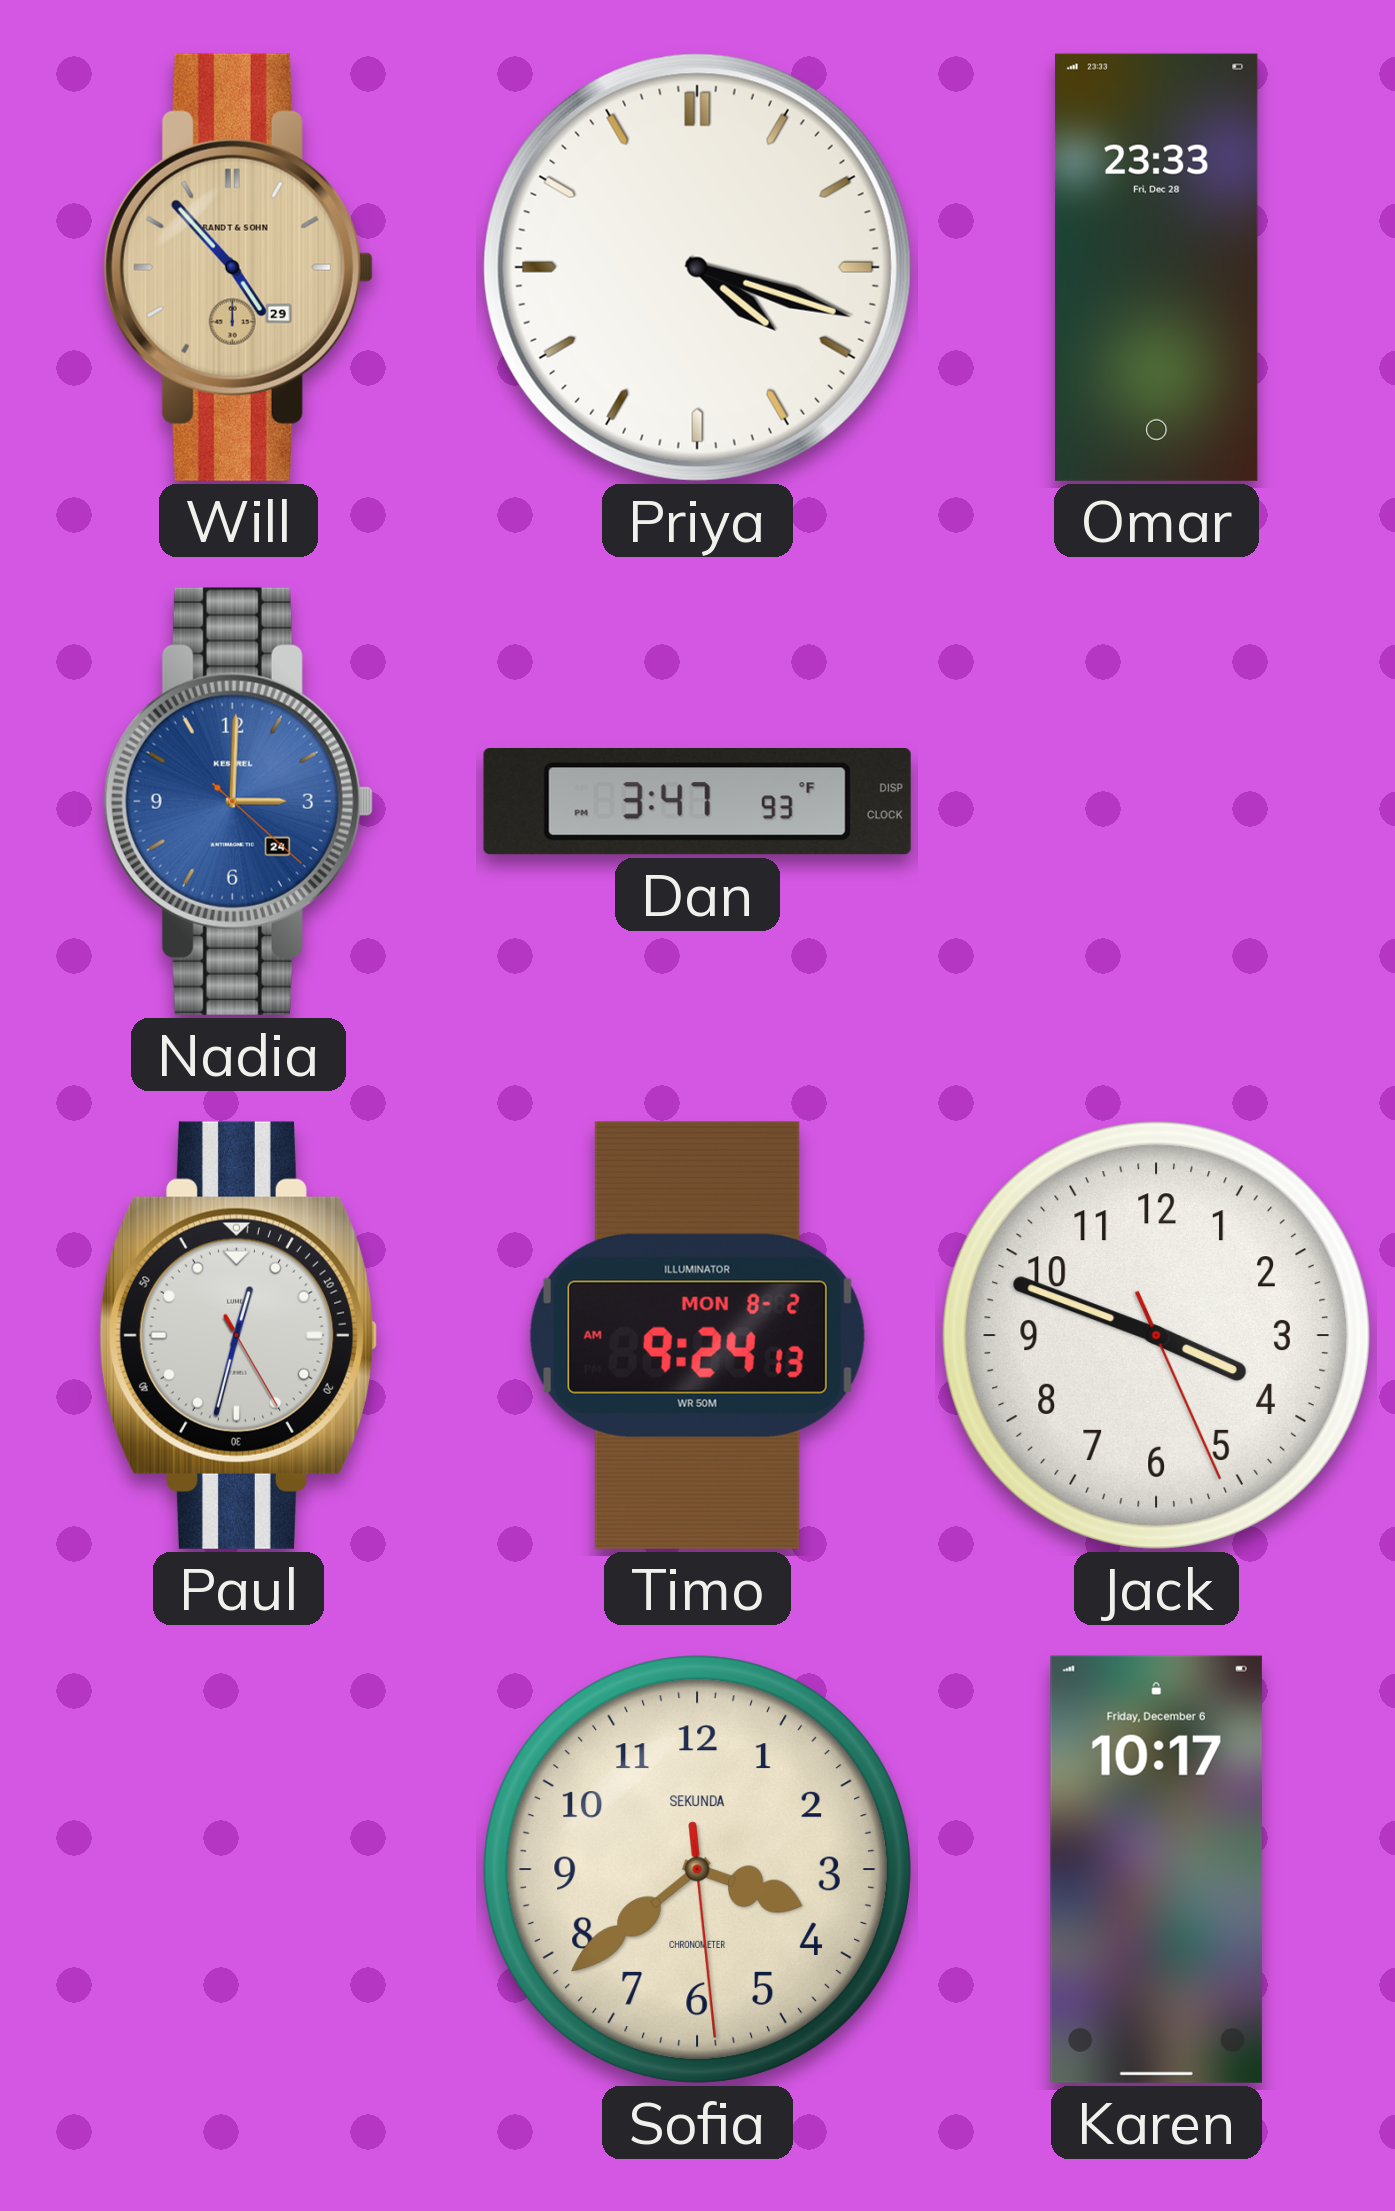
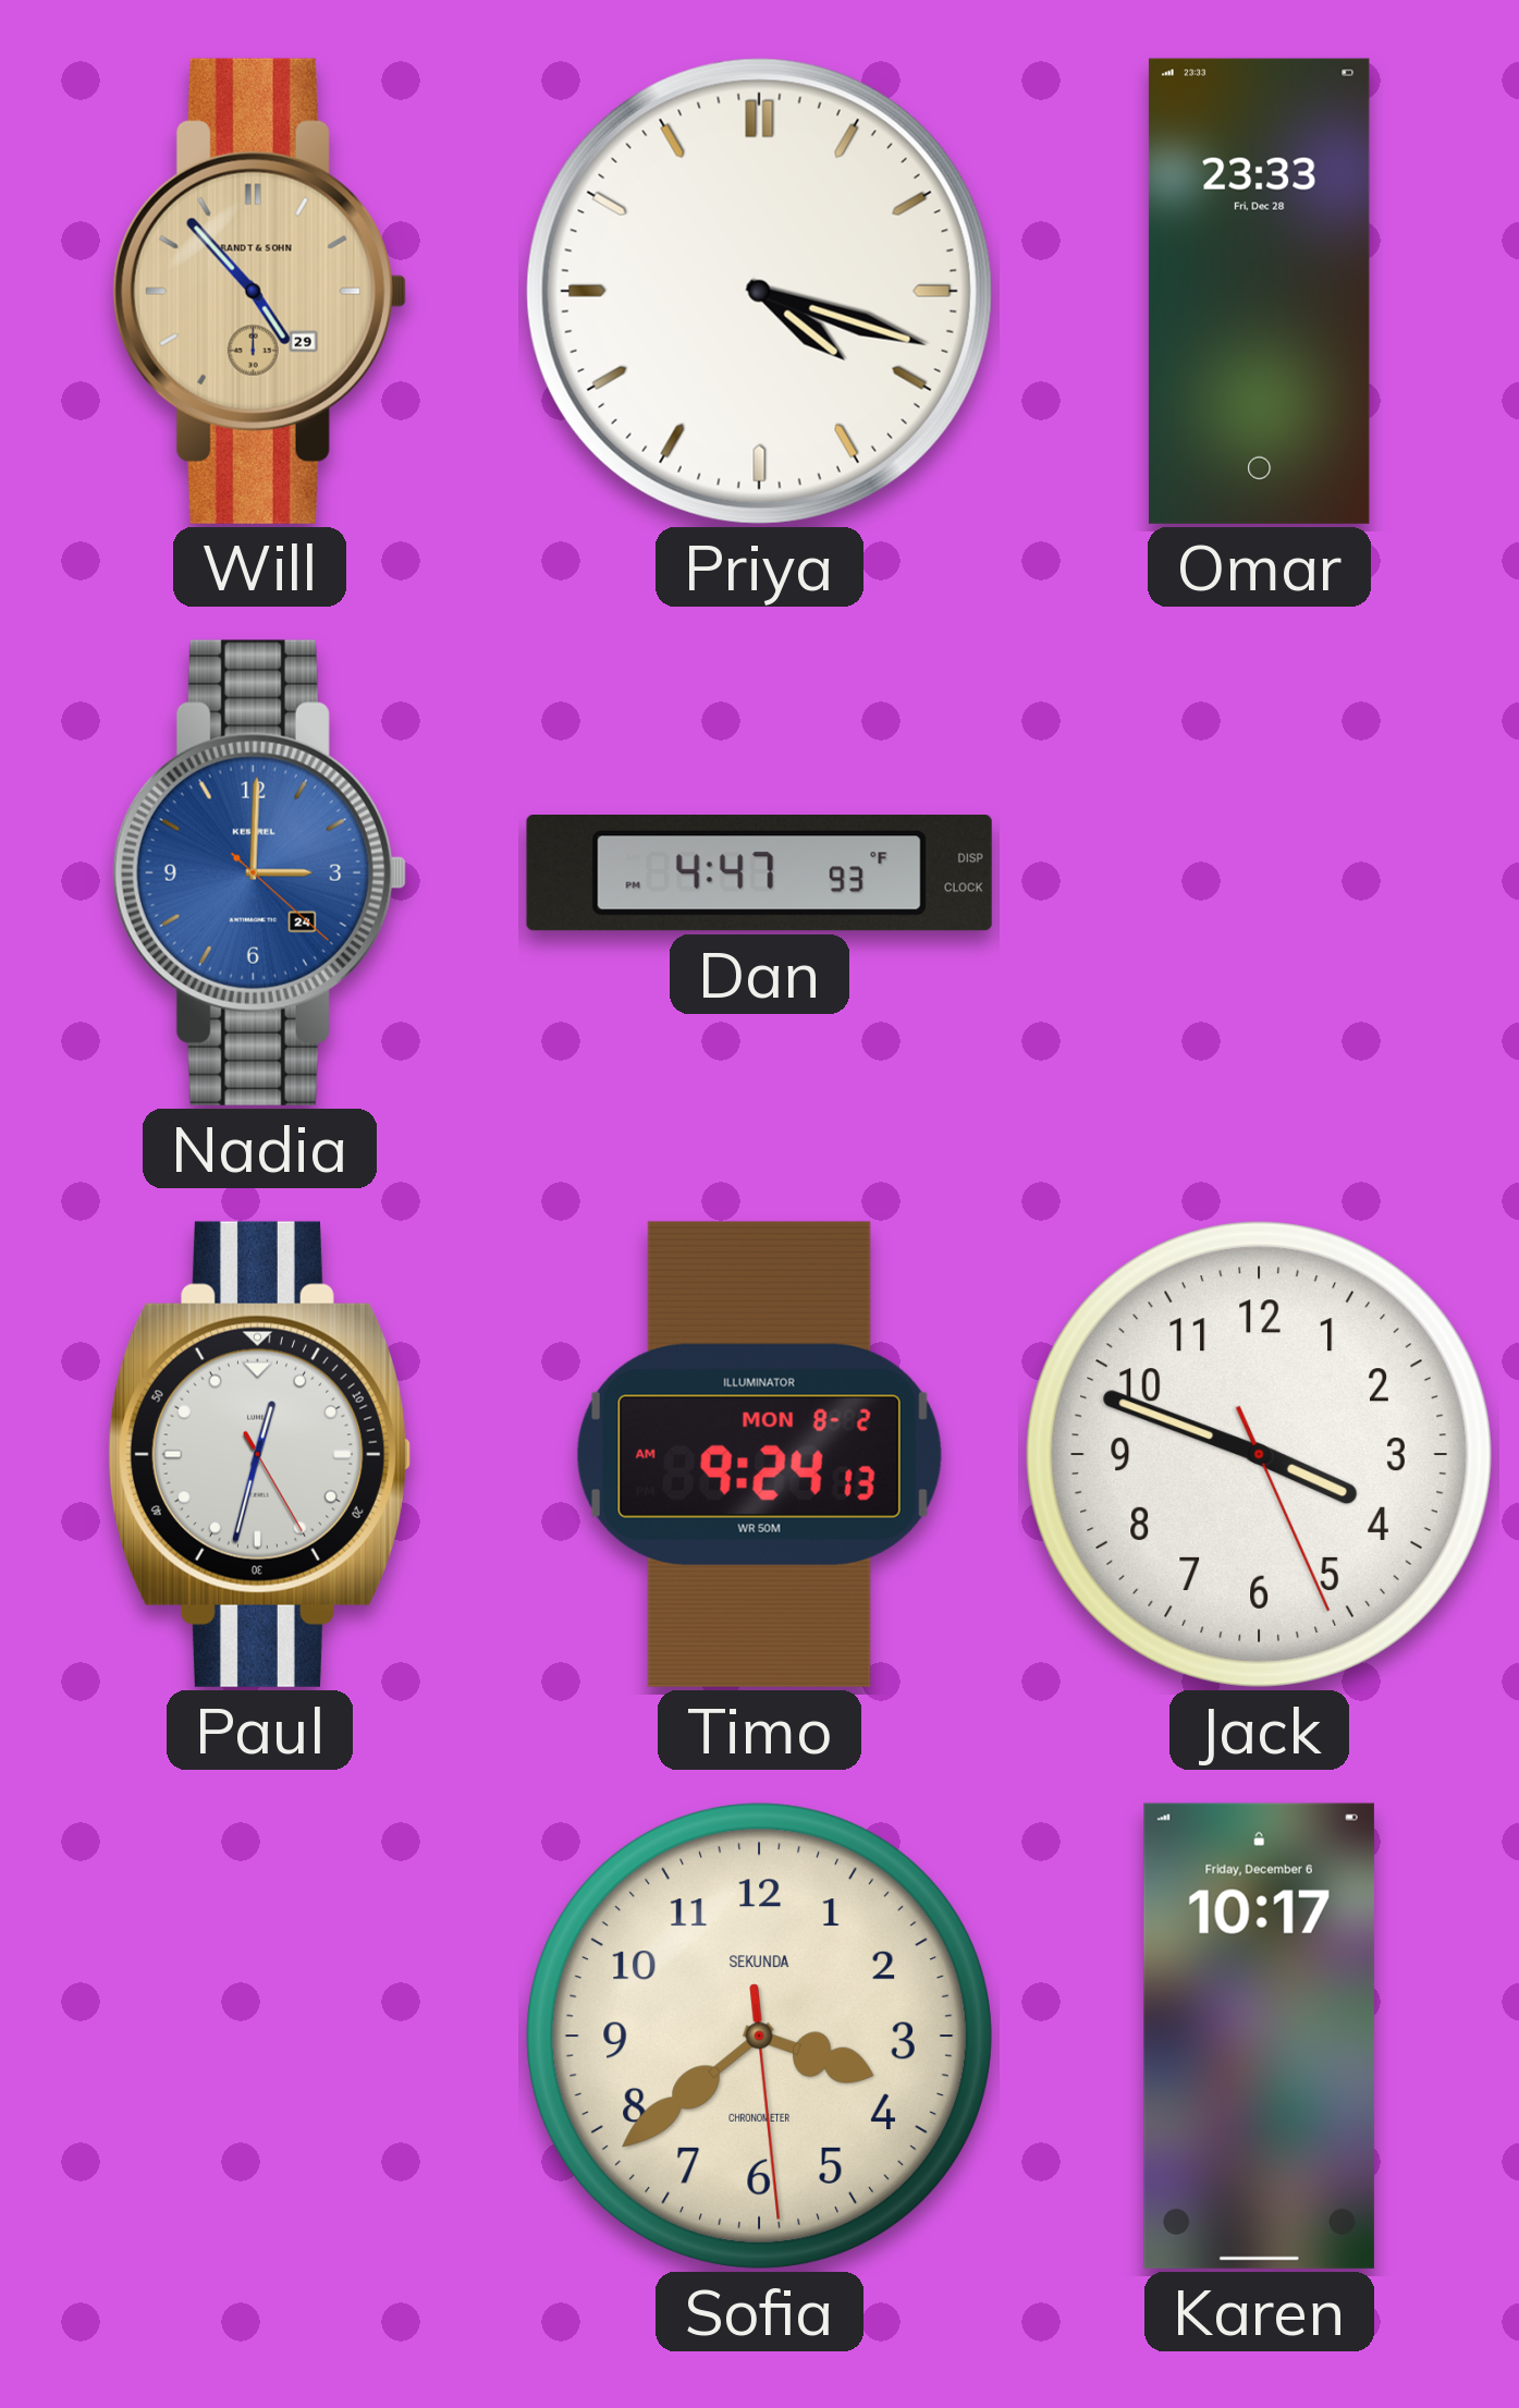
Dan: 3:47 -> 4:47 (759, 873)
